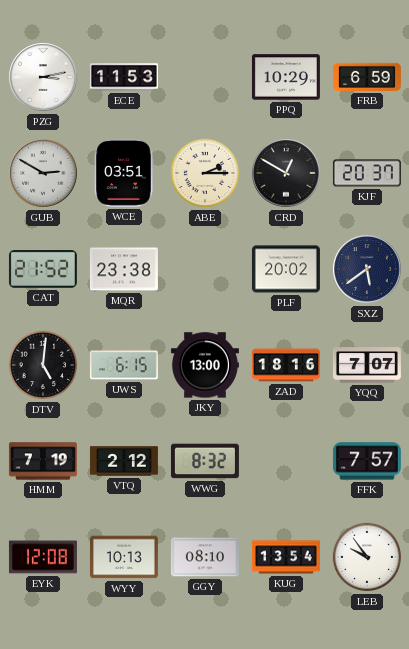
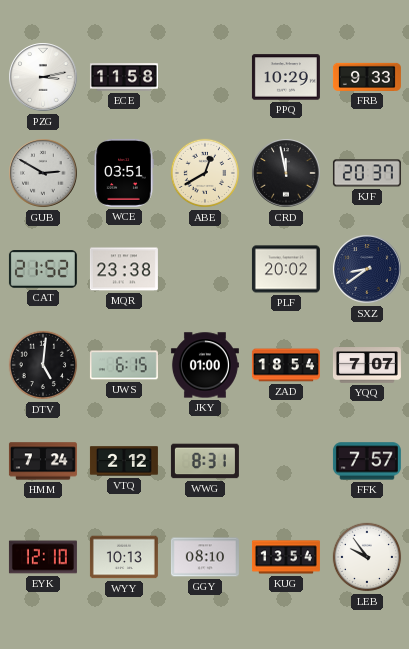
ECE: 11:53 -> 11:58 (124, 77)
FRB: 6:59 -> 9:33 (367, 77)
ABE: 2:15 -> 12:40 (205, 173)
CRD: 12:50 -> 11:58 (286, 173)
SXZ: 5:39 -> 8:39 (367, 269)
JKY: 13:00 -> 01:00 (205, 365)
ZAD: 18:16 -> 18:54 (286, 365)
HMM: 7:19 -> 7:24 (43, 461)
WWG: 8:32 -> 8:31 (205, 461)
EYK: 12:08 -> 12:10 (43, 557)
